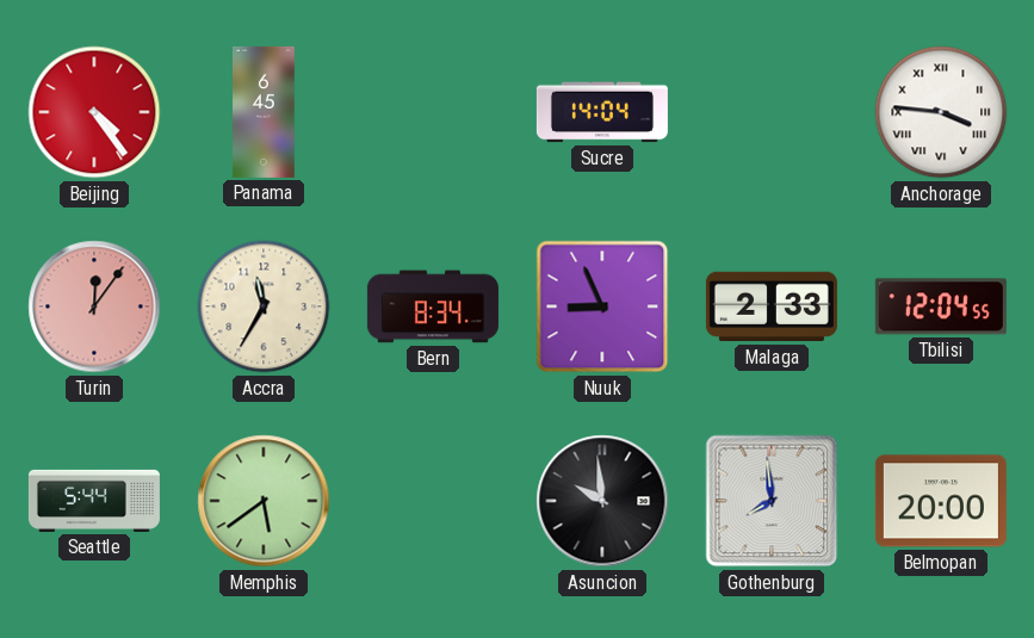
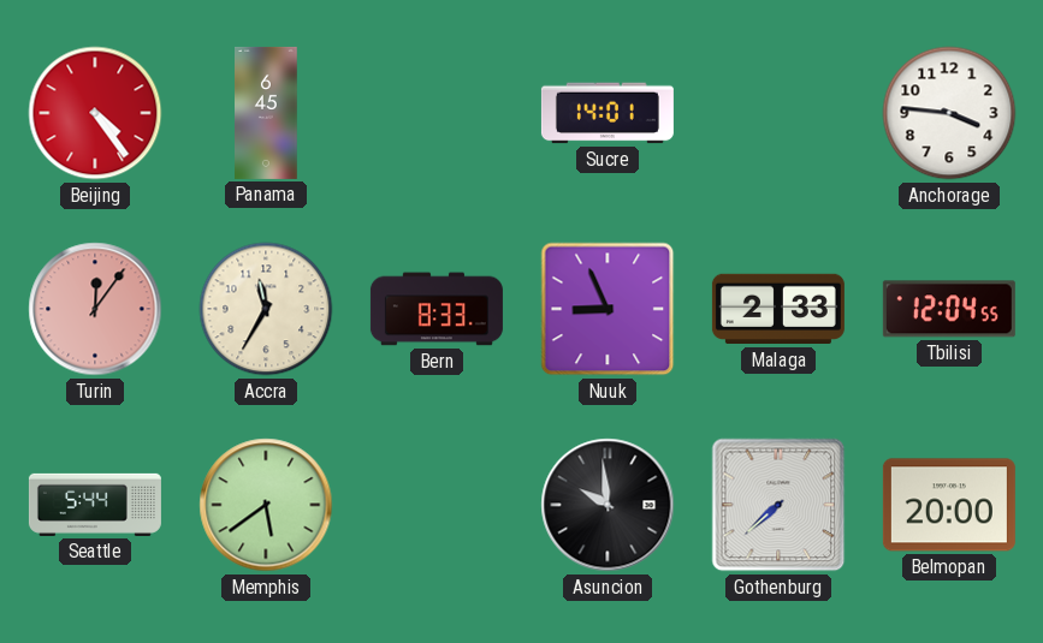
Sucre: 14:04 -> 14:01 (608, 113)
Anchorage numerals: Roman -> Arabic (949, 113)
Bern: 8:34 -> 8:33 (437, 309)
Gothenburg: 7:59 -> 7:38 (778, 505)
